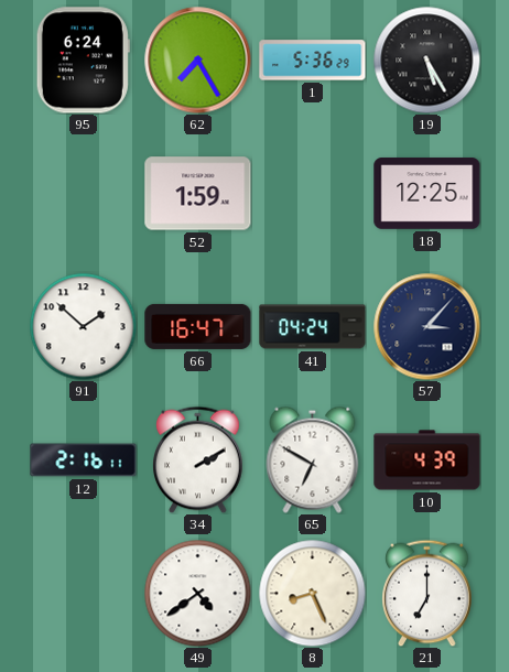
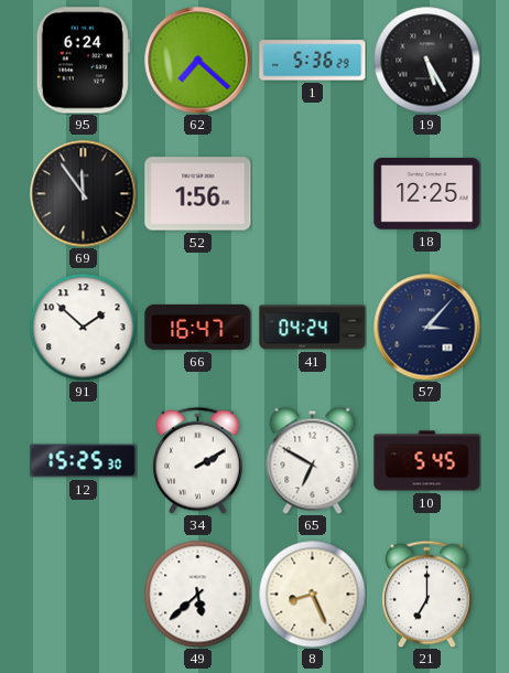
62: 7:25 -> 7:22 (198, 61)
69: none -> 11:54 (84, 194)
52: 1:59 -> 1:56 (198, 194)
12: 2:16 -> 15:25 (84, 461)
10: 4:39 -> 5:45 (427, 461)
49: 4:39 -> 5:38 (197, 594)
